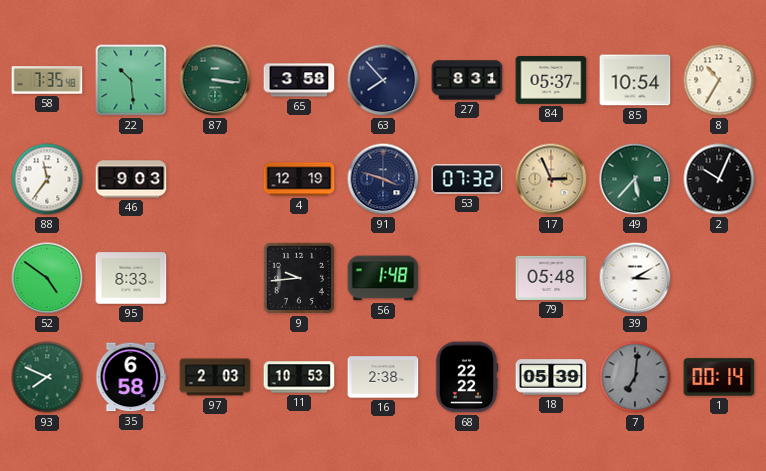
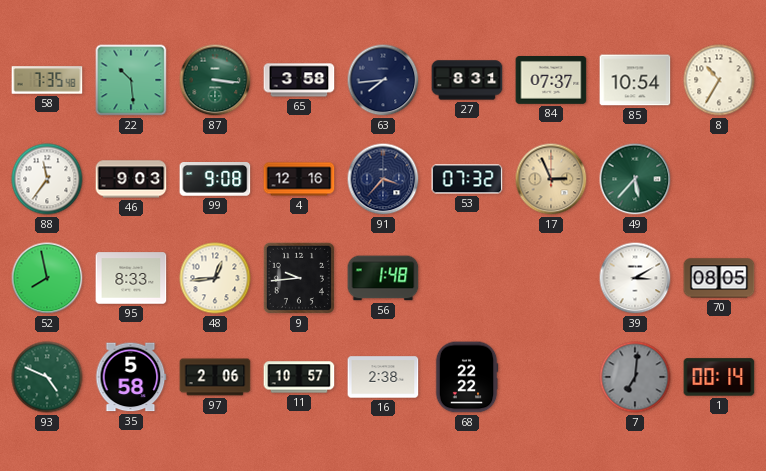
63: 7:53 -> 7:44 (383, 80)
84: 05:37 -> 07:37 (551, 81)
99: none -> 9:08 (215, 180)
4: 12:19 -> 12:16 (299, 179)
91: 3:48 -> 3:37 (383, 179)
2: 10:04 -> none (719, 179)
52: 4:51 -> 7:58 (47, 278)
48: none -> 12:44 (215, 278)
79: 05:48 -> none (551, 278)
70: none -> 08:05 (719, 278)
93: 7:49 -> 4:49 (47, 377)
35: 6:58 -> 5:58 (131, 377)
97: 2:03 -> 2:06 (215, 377)
11: 10:53 -> 10:57 (299, 377)
18: 05:39 -> none (551, 377)
